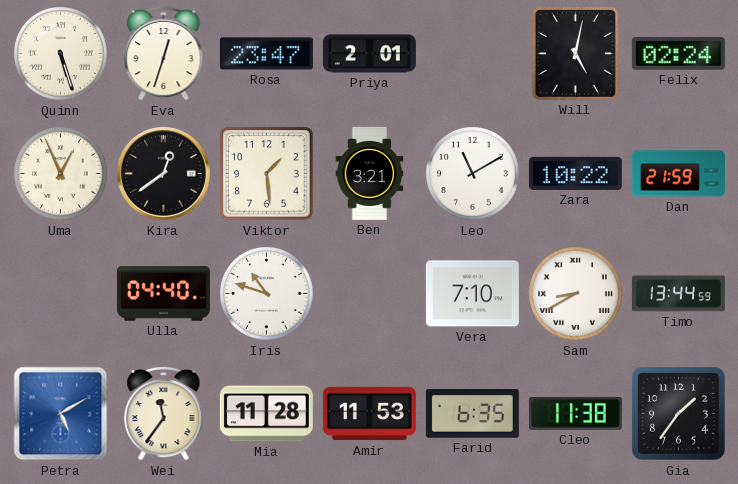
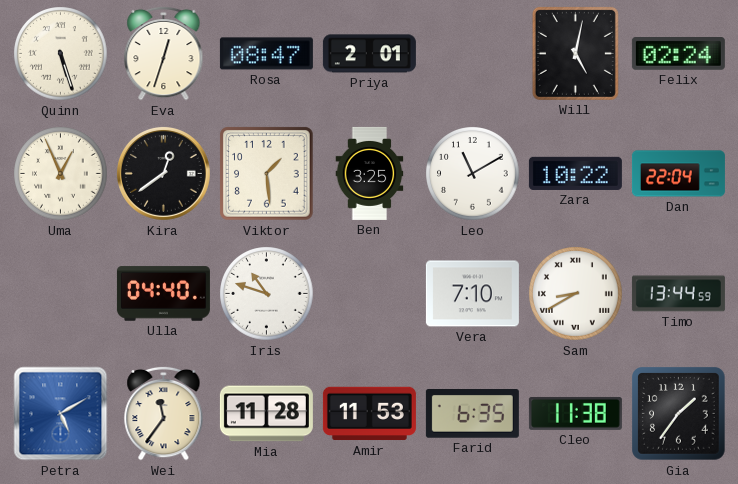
Rosa: 23:47 -> 08:47 (266, 54)
Ben: 3:21 -> 3:25 (370, 173)
Dan: 21:59 -> 22:04 (678, 174)
